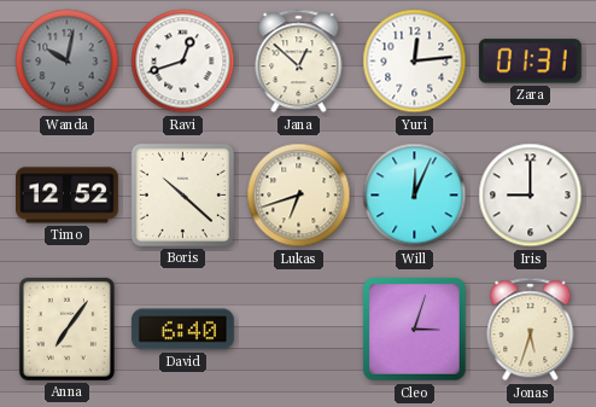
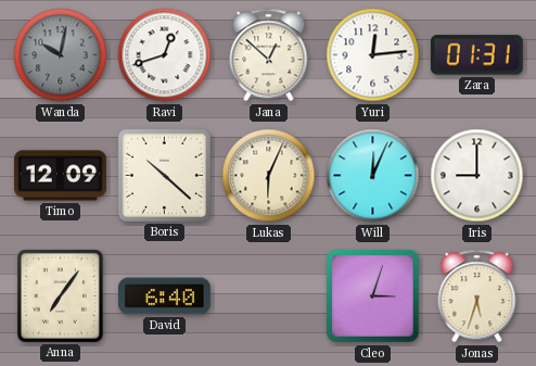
Timo: 12:52 -> 12:09 (61, 176)
Lukas: 6:42 -> 6:04 (269, 176)
